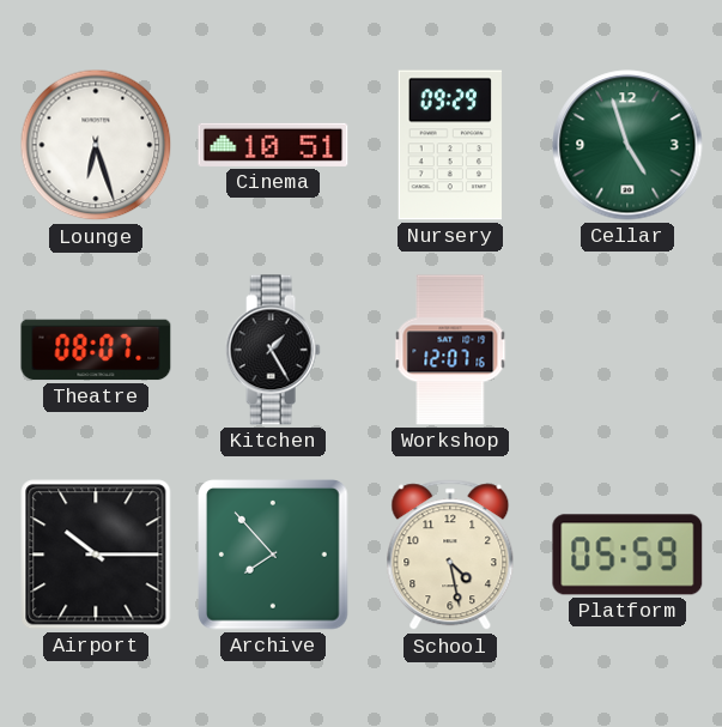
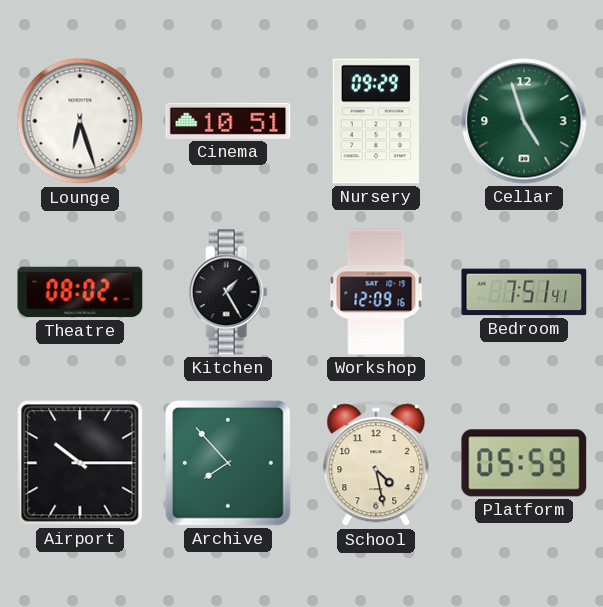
Theatre: 08:07 -> 08:02 (80, 292)
Workshop: 12:07 -> 12:09 (376, 292)
Bedroom: none -> 7:51 (524, 292)
